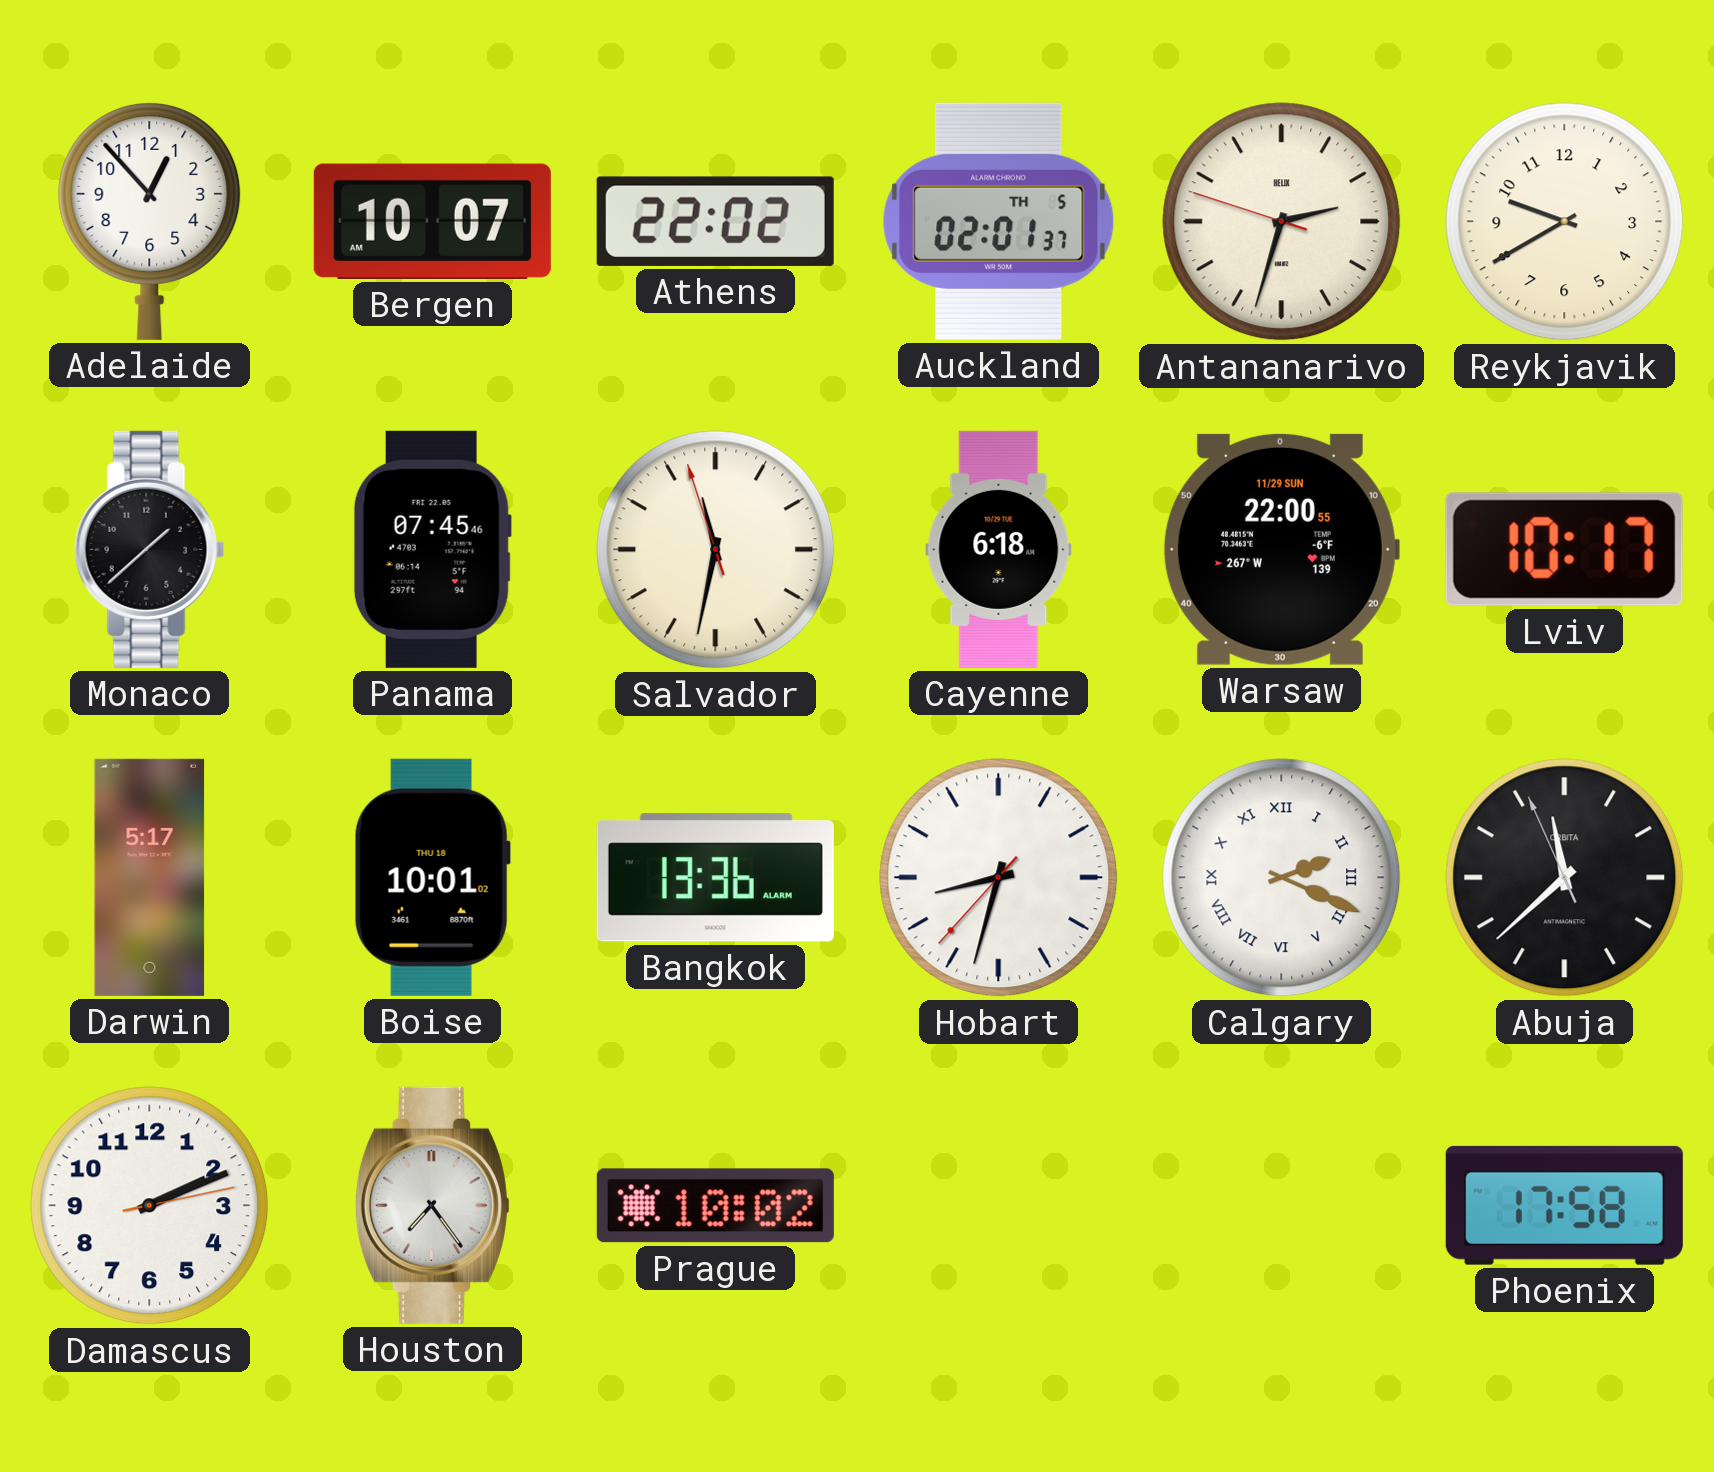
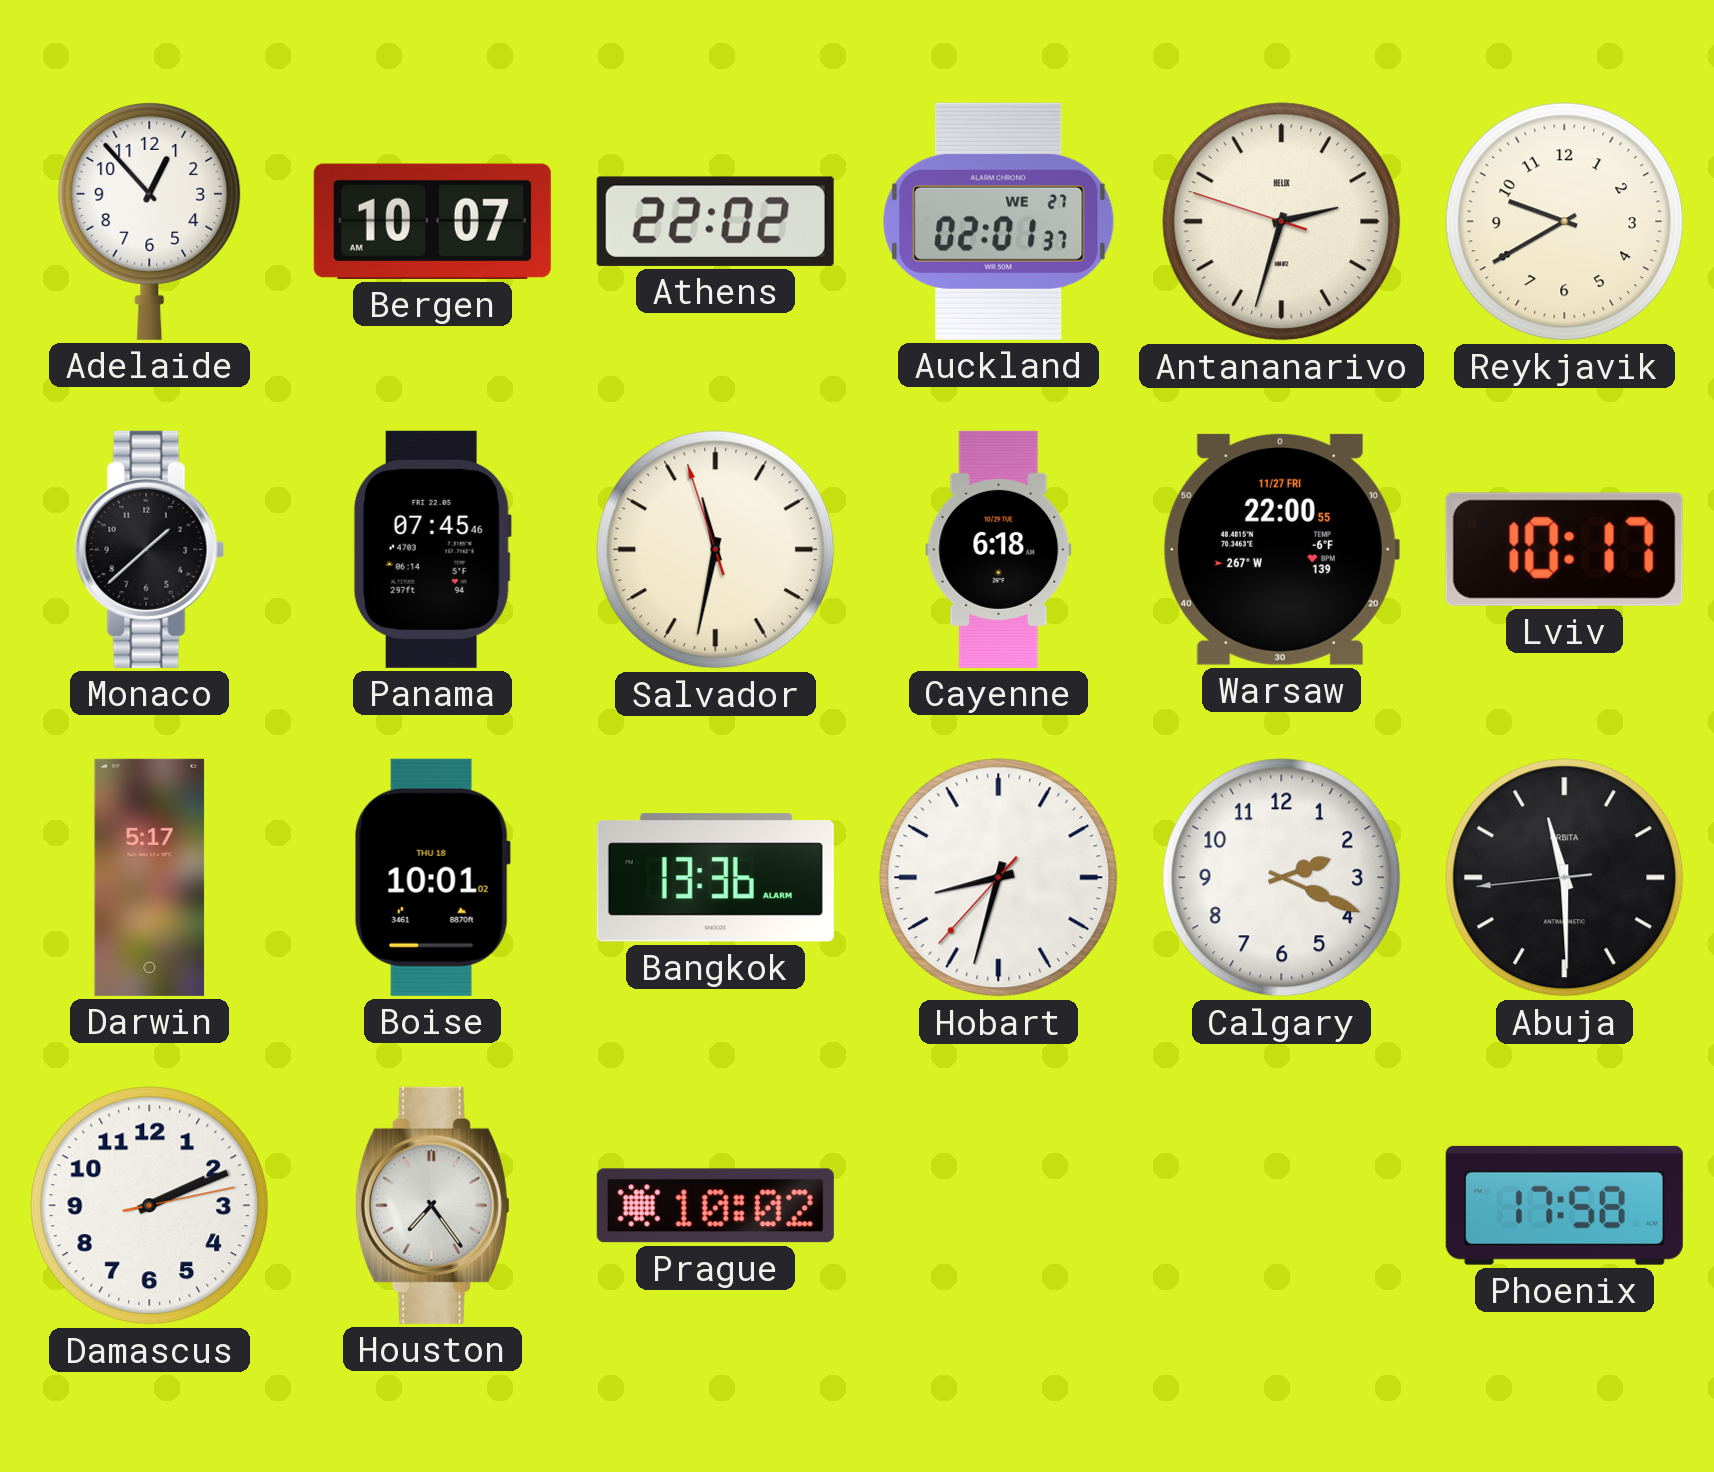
Auckland date: TH 5 -> WE 27 (999, 221)
Warsaw date: 11/29 SUN -> 11/27 FRI (1281, 549)
Calgary numerals: Roman -> Arabic (1282, 878)
Abuja: 11:37 -> 11:29 (1565, 878)
